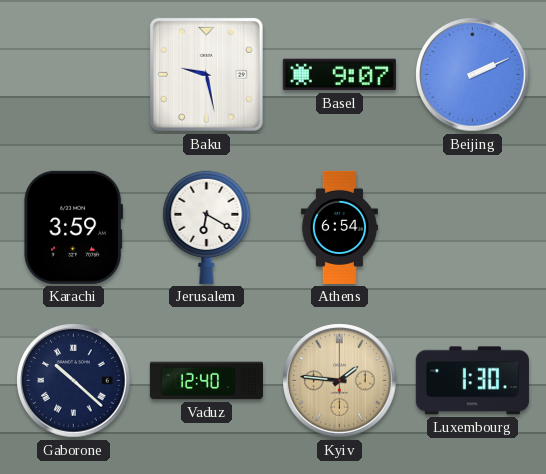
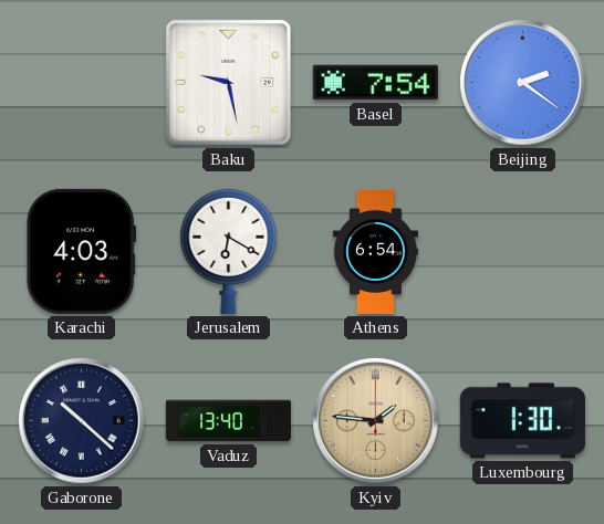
Basel: 9:07 -> 7:54 (375, 83)
Beijing: 2:11 -> 2:21 (523, 83)
Karachi: 3:59 -> 4:03 (82, 251)
Vaduz: 12:40 -> 13:40 (228, 421)
